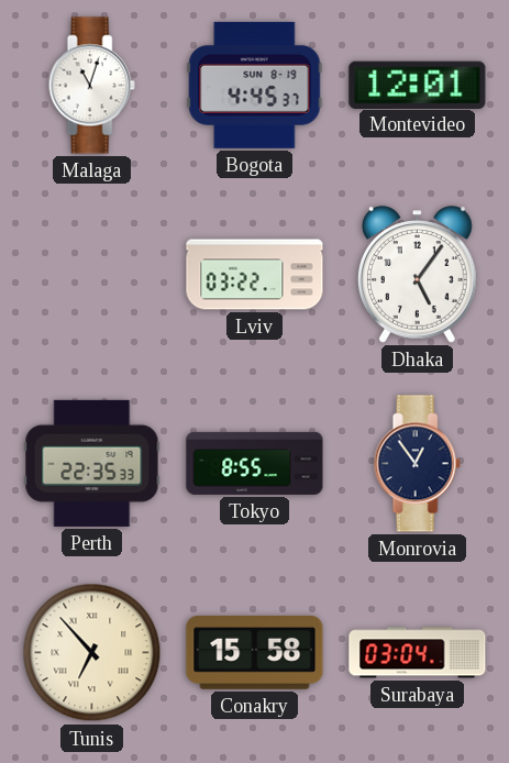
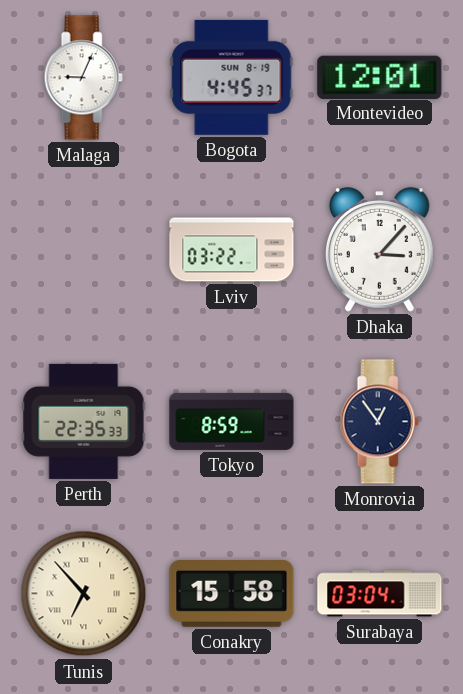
Malaga: 11:03 -> 9:04 (83, 78)
Dhaka: 5:06 -> 3:07 (380, 250)
Tokyo: 8:55 -> 8:59 (232, 421)
